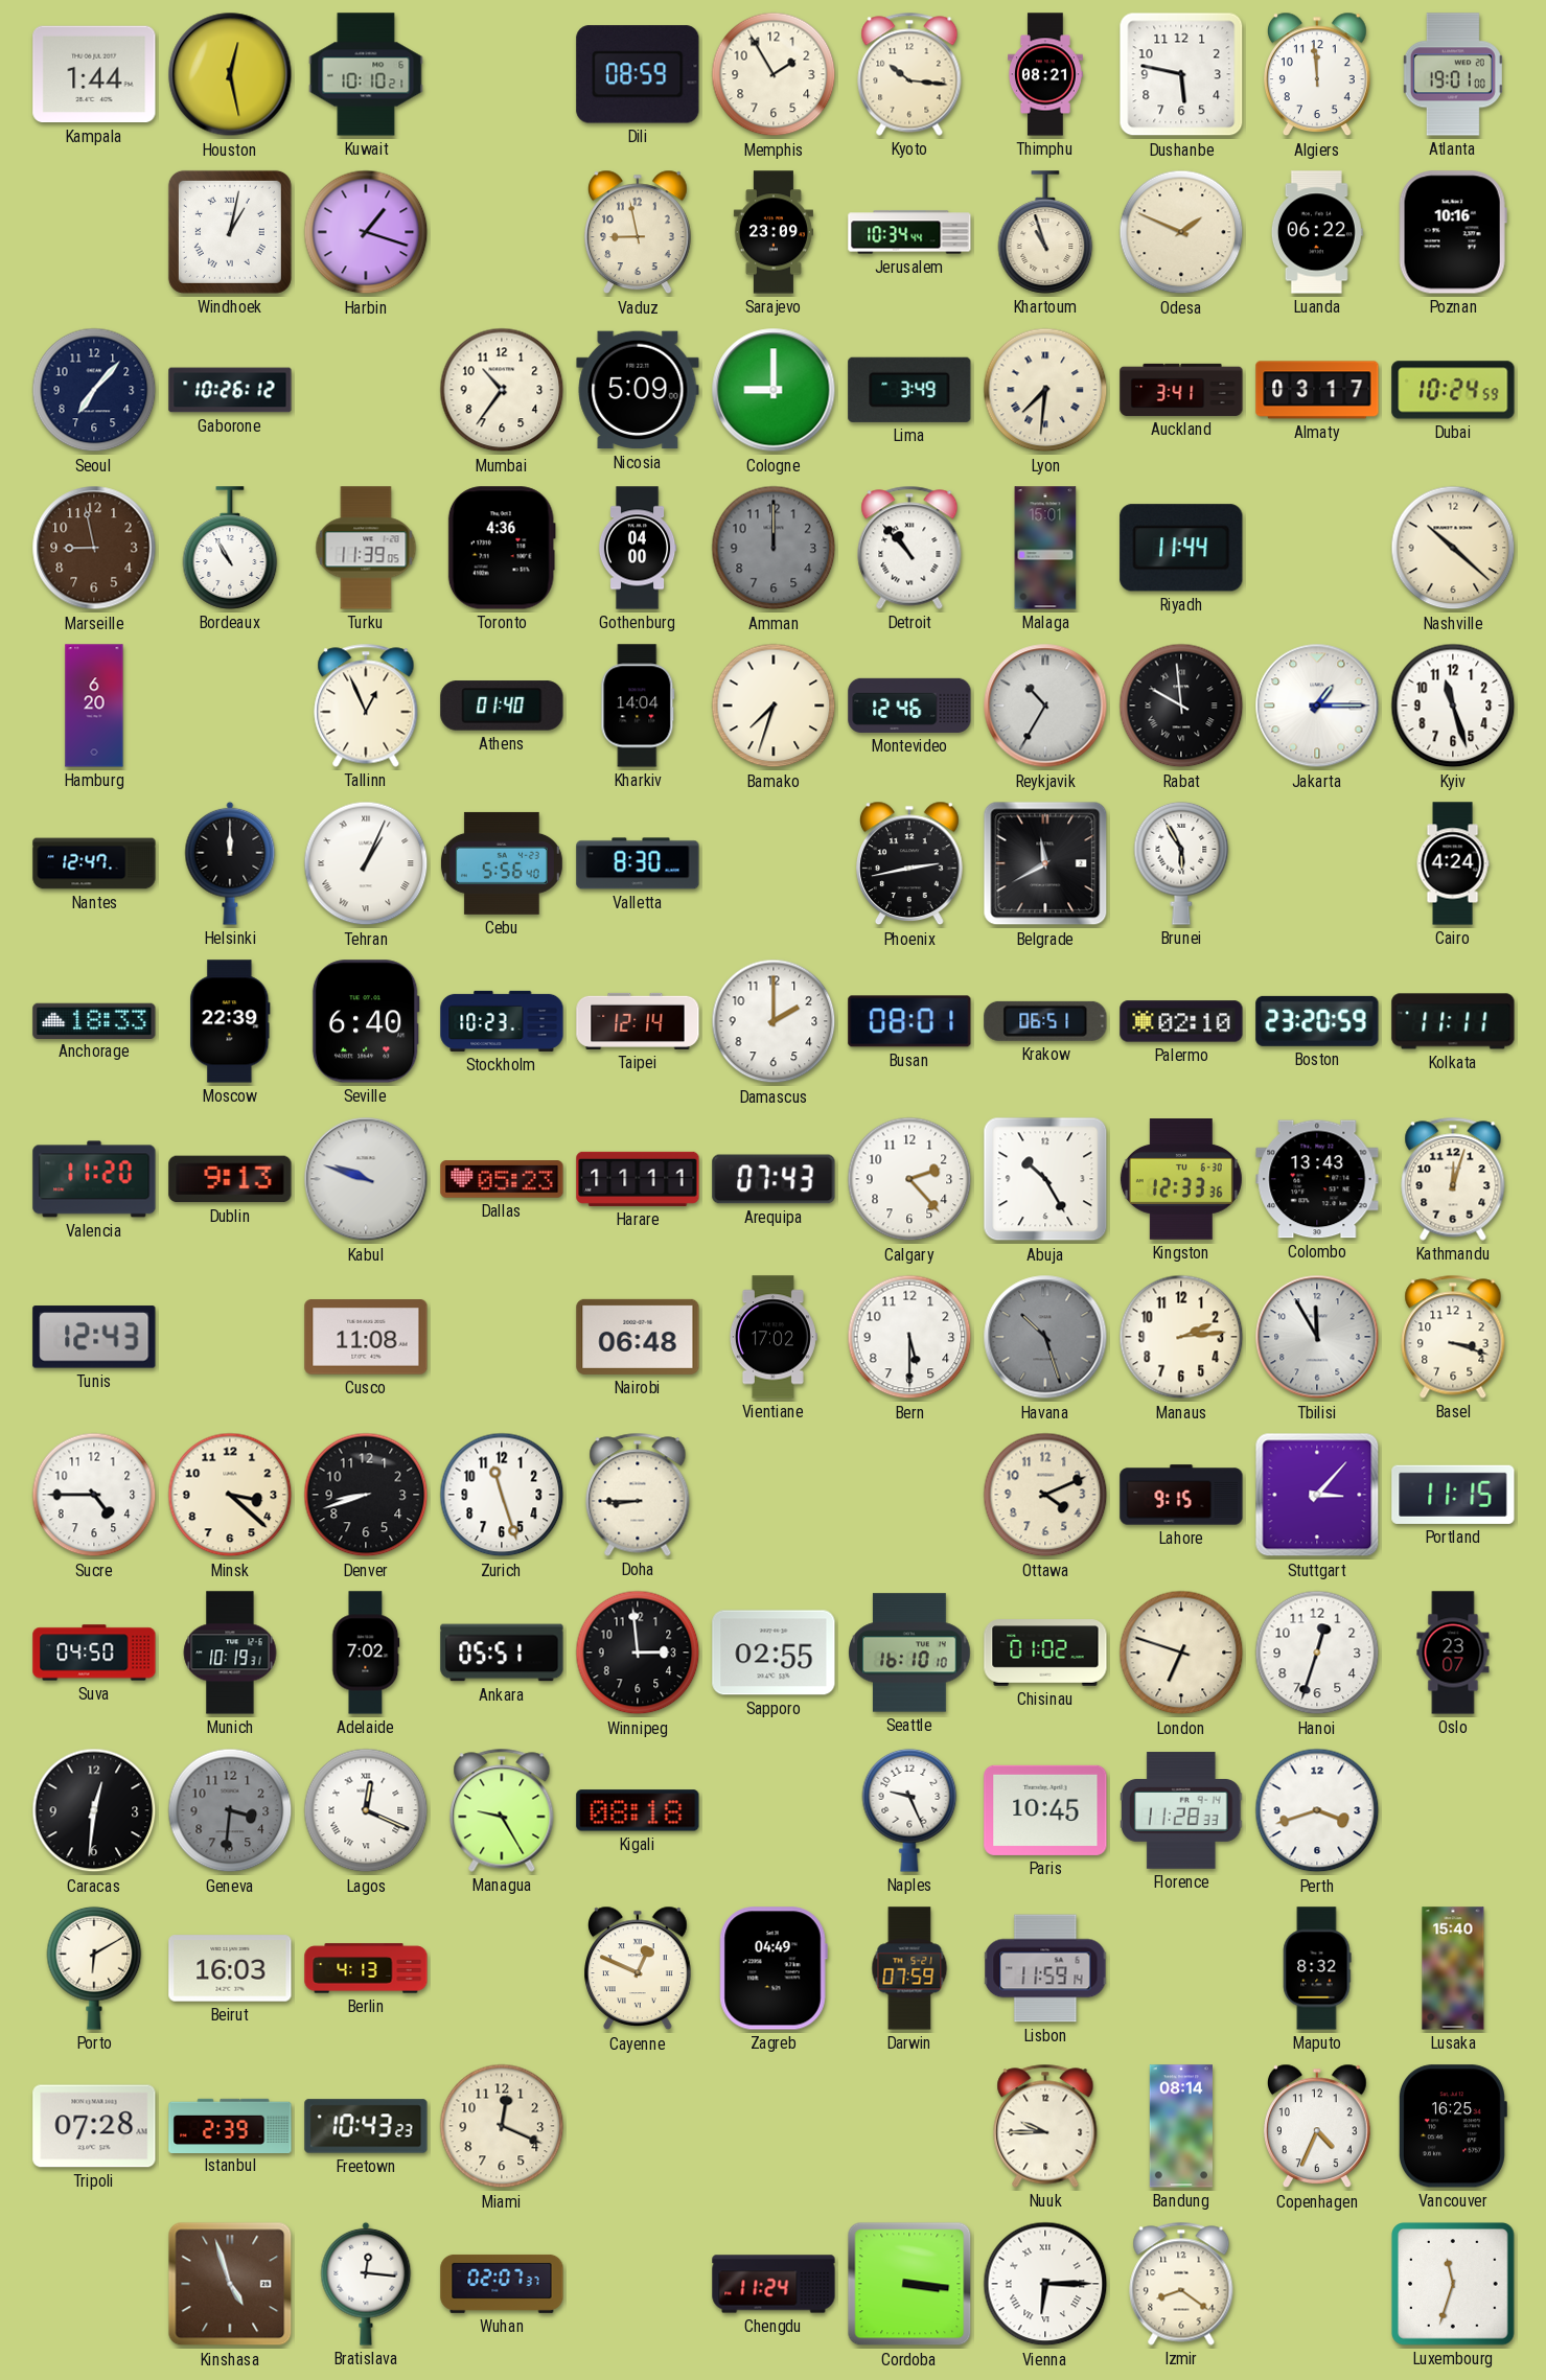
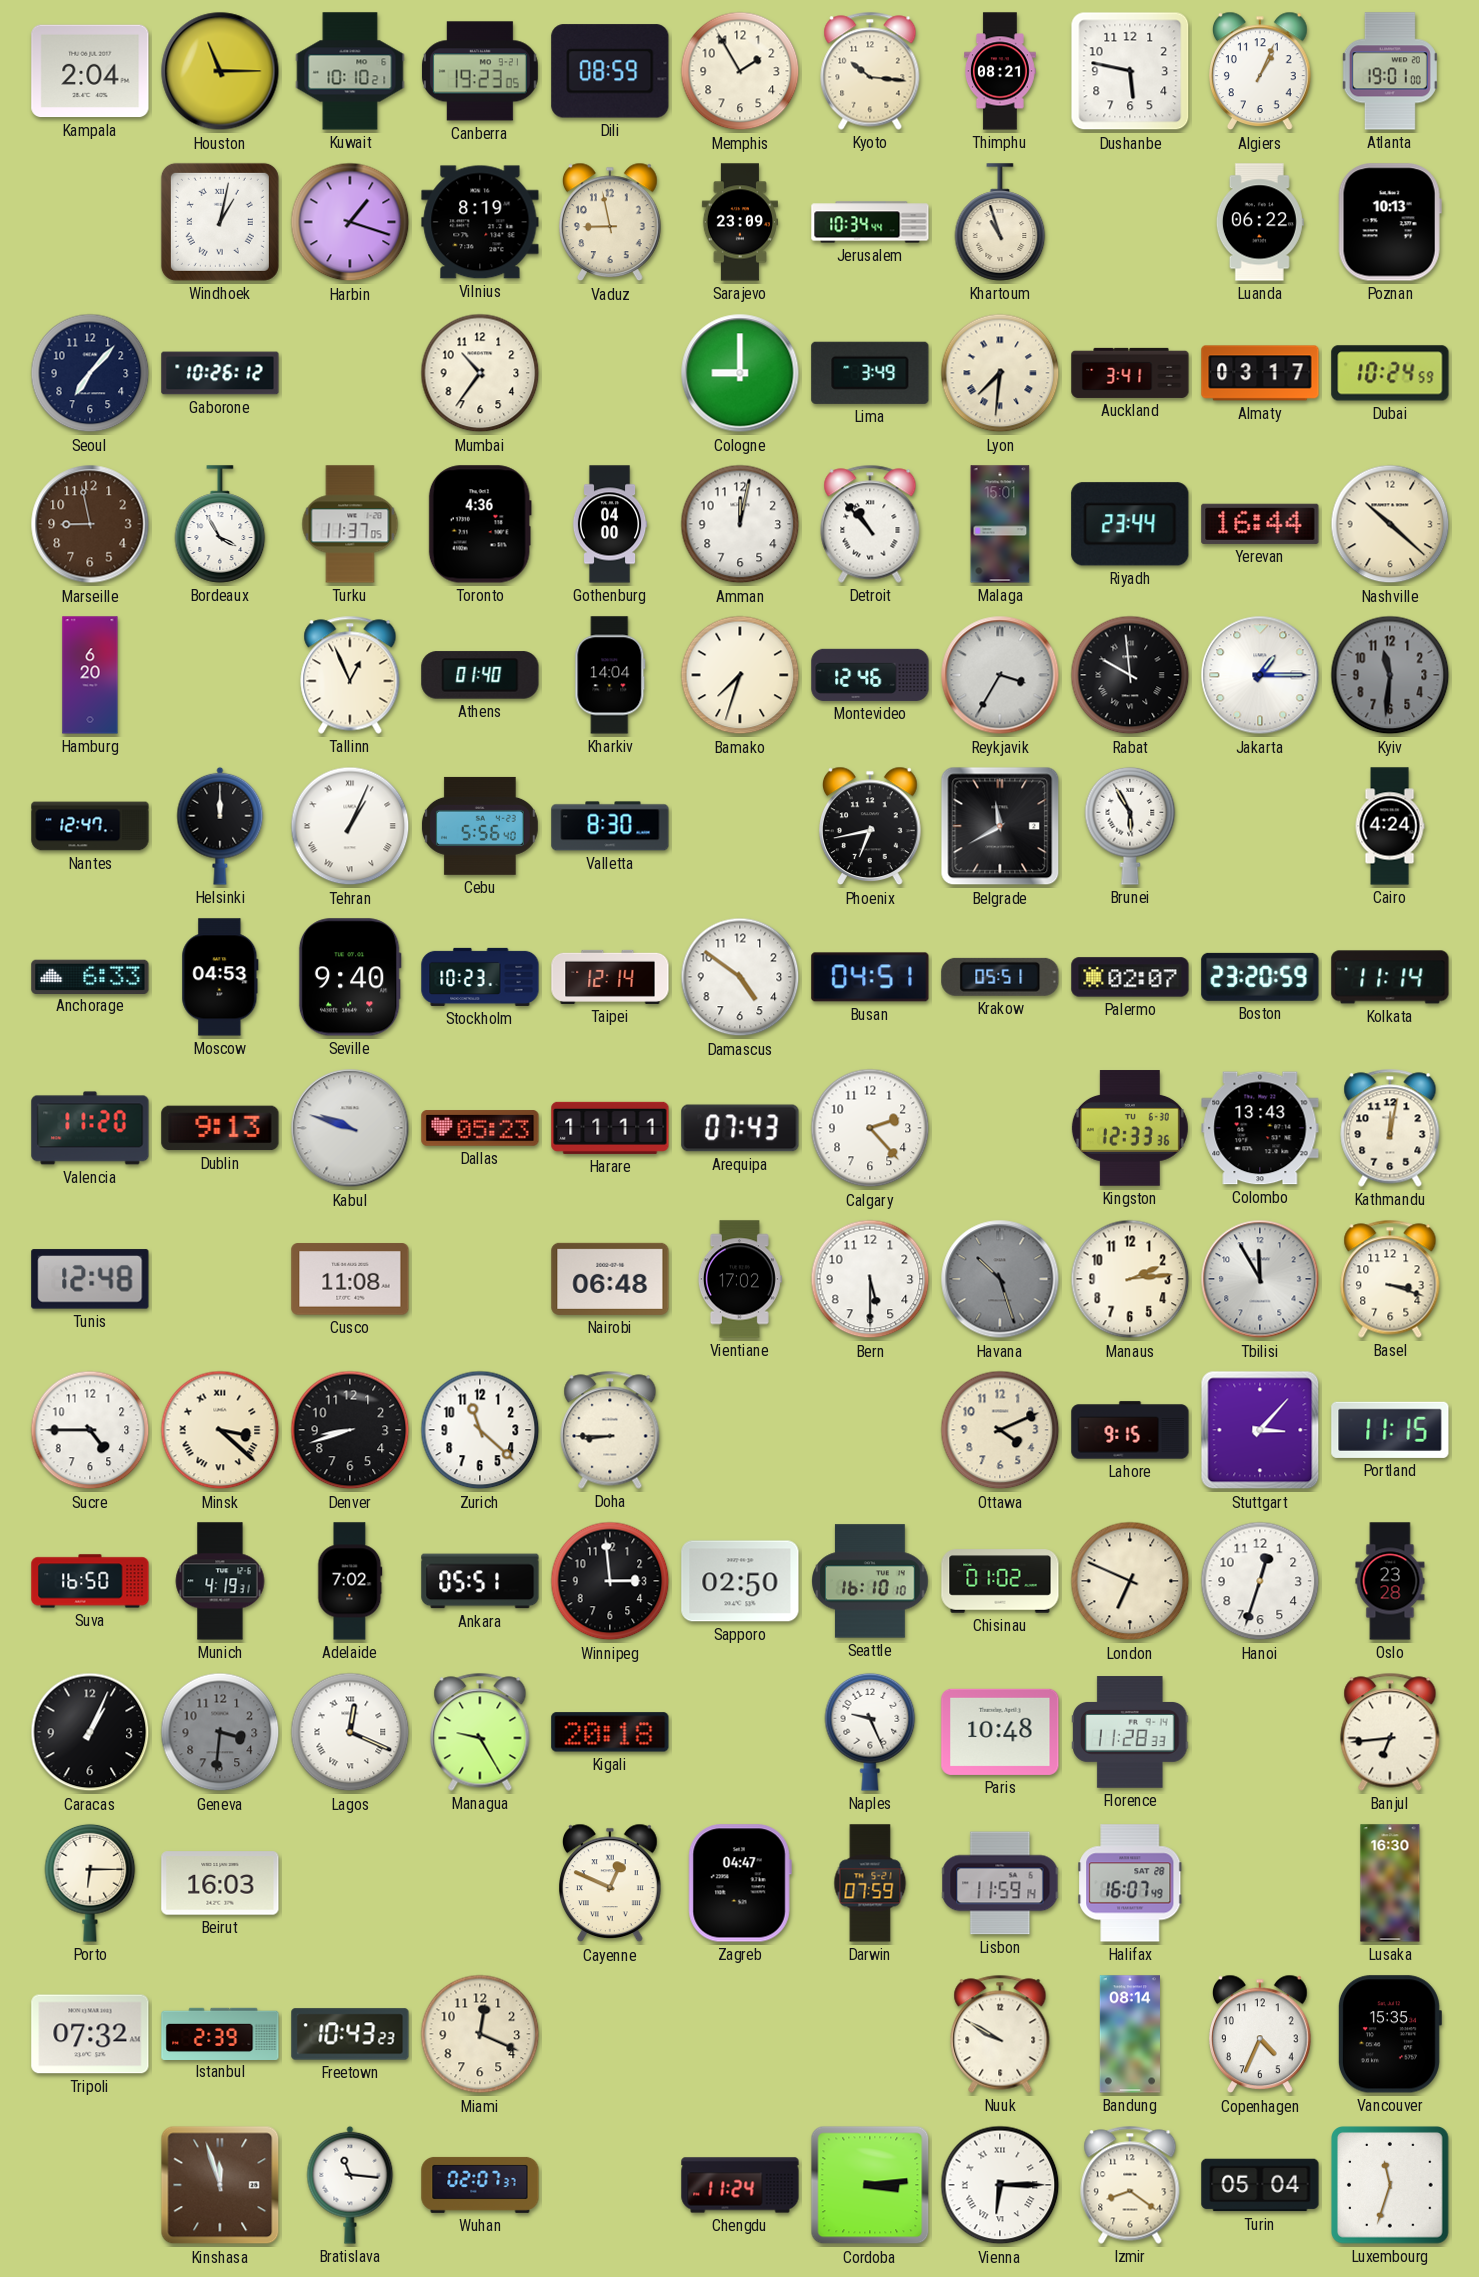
Kampala: 1:44 -> 2:04 (90, 71)
Houston: 12:28 -> 11:15 (220, 71)
Canberra: none -> 19:23 (480, 71)
Algiers: 11:59 -> 1:04 (1261, 71)
Vilnius: none -> 8:19 (480, 222)
Odesa: 1:49 -> none (1181, 232)
Poznan: 10:16 -> 10:13 (1390, 222)
Nicosia: 5:09 -> none (638, 390)
Bordeaux: 10:55 -> 3:55 (220, 524)
Turku: 11:39 -> 11:37 (350, 524)
Amman: 12:00 -> 12:02 (740, 524)
Amman dial: grey -> white (740, 524)
Riyadh: 11:44 -> 23:44 (1130, 524)
Yerevan: none -> 16:44 (1260, 524)
Reykjavik: 10:35 -> 3:35 (1000, 675)
Kyiv: 11:27 -> 11:31 (1390, 675)
Kyiv dial: white -> grey (1390, 675)
Phoenix: 2:43 -> 6:43 (871, 826)
Anchorage: 18:33 -> 6:33 (90, 976)
Moscow: 22:39 -> 04:53 (220, 977)
Seville: 6:40 -> 9:40 (350, 977)
Damascus: 2:00 -> 4:51 (740, 977)
Busan: 08:01 -> 04:51 (870, 977)
Krakow: 06:51 -> 05:51 (1000, 977)
Palermo: 02:10 -> 02:07 (1130, 977)
Kolkata: 11:11 -> 11:14 (1390, 977)
Abuja: 10:25 -> none (1045, 1179)
Kathmandu: 12:03 -> 12:02 (1390, 1128)
Tunis: 12:43 -> 12:48 (90, 1279)
Minsk numerals: Arabic -> Roman (220, 1430)
Zurich: 11:27 -> 11:22 (480, 1430)
Suva: 04:50 -> 16:50 (90, 1581)
Munich: 10:19 -> 4:19 (220, 1581)
Sapporo: 02:55 -> 02:50 (740, 1581)
London: 6:48 -> 6:49 (1130, 1581)
Oslo: 23:07 -> 23:28 (1390, 1581)
Caracas: 12:31 -> 1:04 (90, 1732)
Kigali: 08:18 -> 20:18 (610, 1732)
Paris: 10:45 -> 10:48 (1000, 1732)
Perth: 3:42 -> none (1317, 1810)
Banjul: none -> 6:44 (1390, 1732)
Porto: 6:10 -> 6:15 (90, 1883)
Berlin: 4:13 -> none (366, 1968)
Zagreb: 04:49 -> 04:47 (740, 1883)
Halifax: none -> 16:07 (1130, 1883)
Maputo: 8:32 -> none (1317, 1968)
Lusaka: 15:40 -> 16:30 (1390, 1883)
Tripoli: 07:28 -> 07:32 (90, 2034)
Nuuk: 9:45 -> 9:50 (1000, 2034)
Vancouver: 16:25 -> 15:35 (1389, 2034)
Kinshasa: 4:57 -> 11:57 (220, 2185)
Bratislava: 12:16 -> 11:16 (350, 2185)
Cordoba: 3:16 -> 3:14 (870, 2185)
Turin: none -> 05:04 (1260, 2185)
